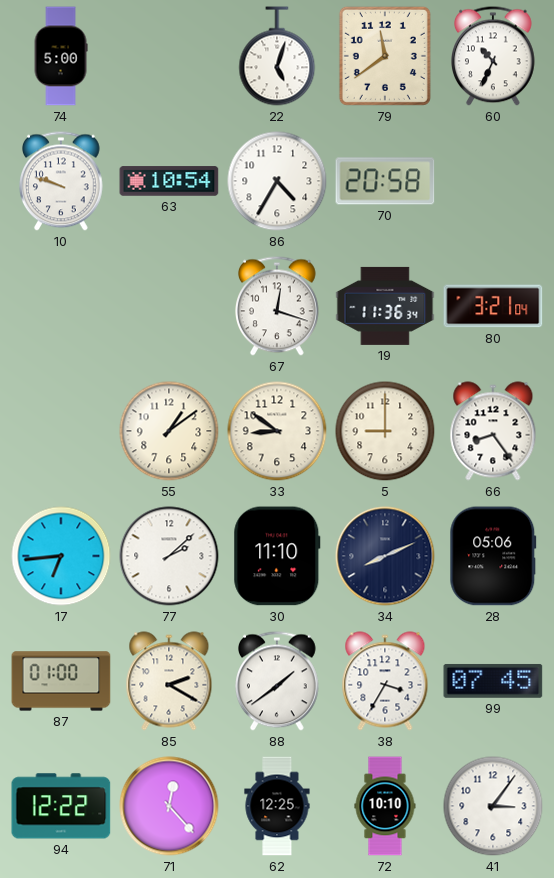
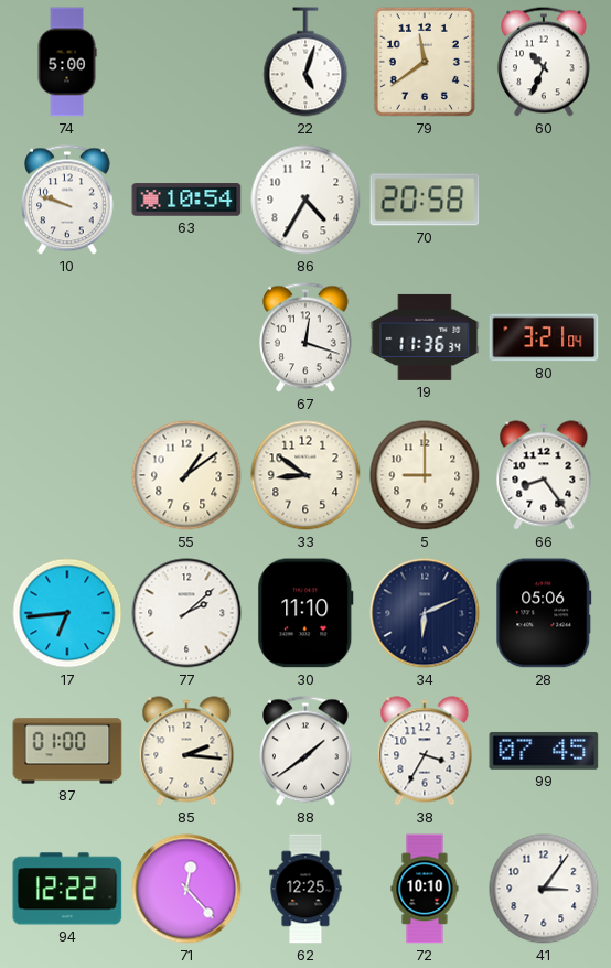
34: 8:11 -> 6:11 (425, 613)
85: 2:20 -> 2:16 (186, 751)
